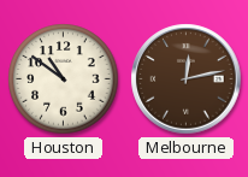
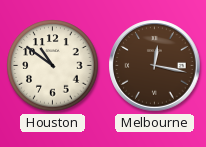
Melbourne: 12:13 -> 12:17 (155, 66)
